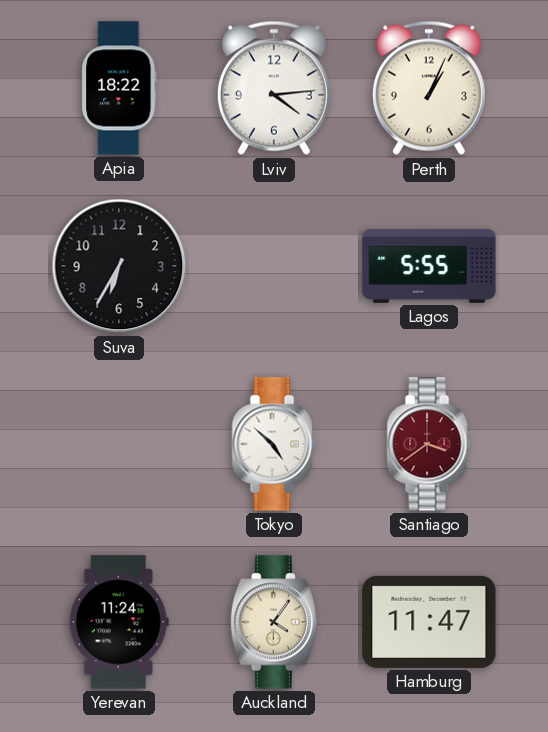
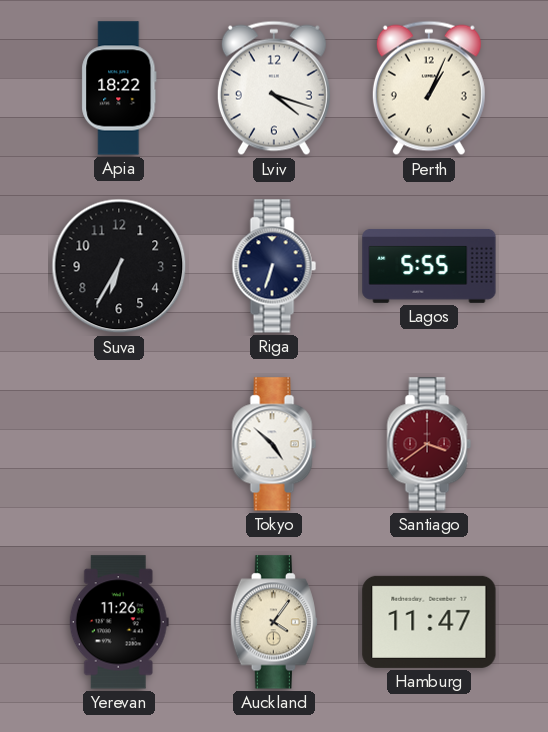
Lviv: 4:14 -> 4:18 (274, 88)
Riga: none -> 6:33 (274, 266)
Yerevan: 11:24 -> 11:26 (119, 622)
